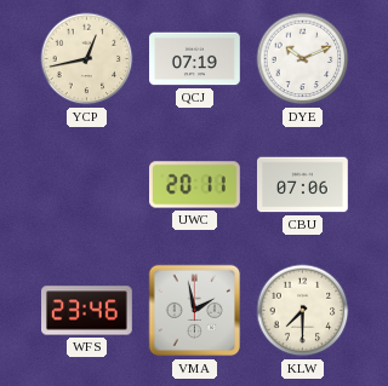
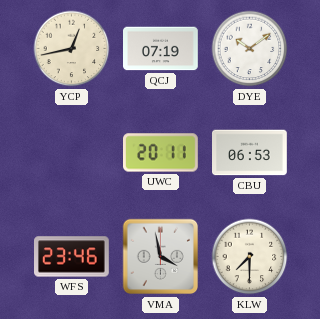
DYE: 10:11 -> 10:09 (250, 49)
CBU: 07:06 -> 06:53 (250, 153)
VMA: 1:58 -> 3:58 (161, 257)
